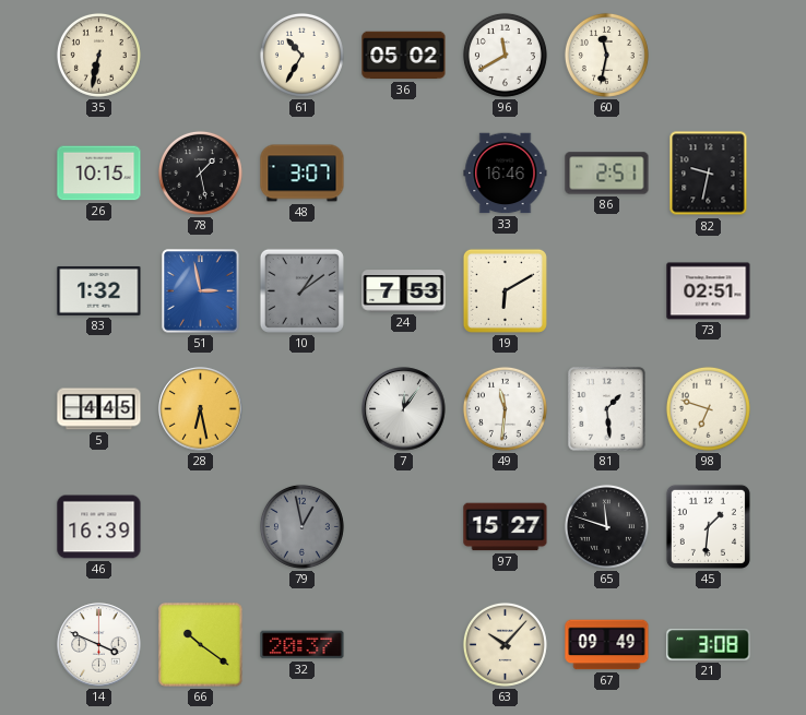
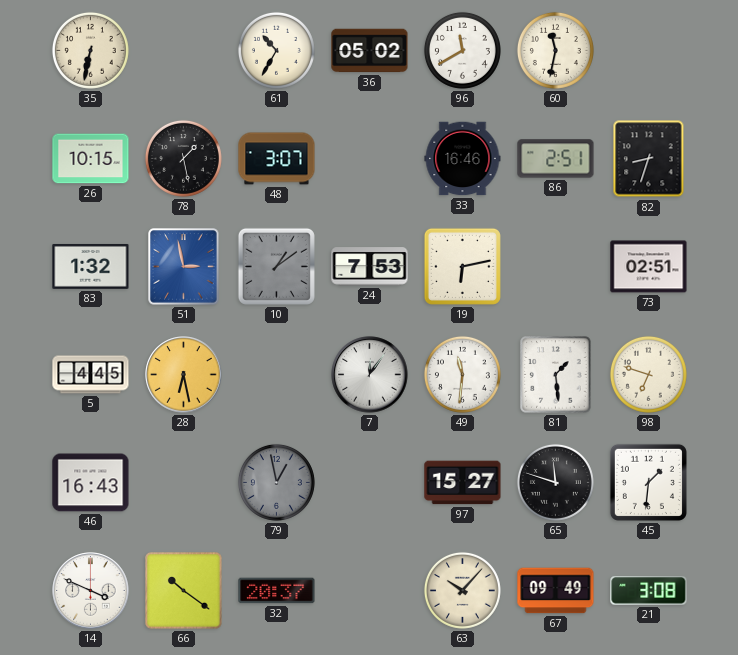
82: 9:32 -> 8:33 (649, 159)
19: 6:10 -> 6:13 (462, 266)
46: 16:39 -> 16:43 (91, 483)
